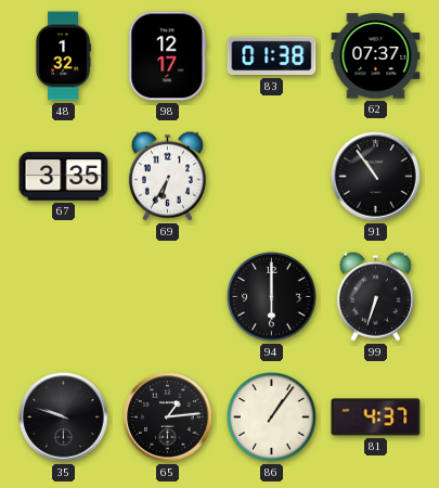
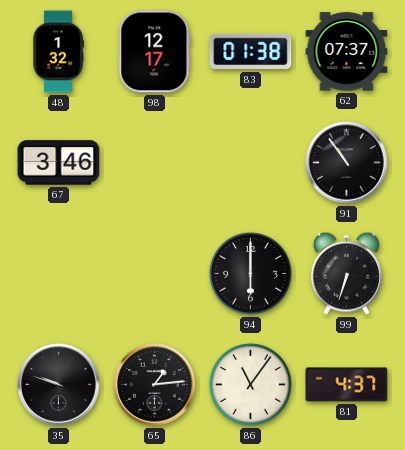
67: 3:35 -> 3:46 (59, 163)
69: 6:35 -> none (167, 176)
86: 1:06 -> 11:06 (251, 385)
